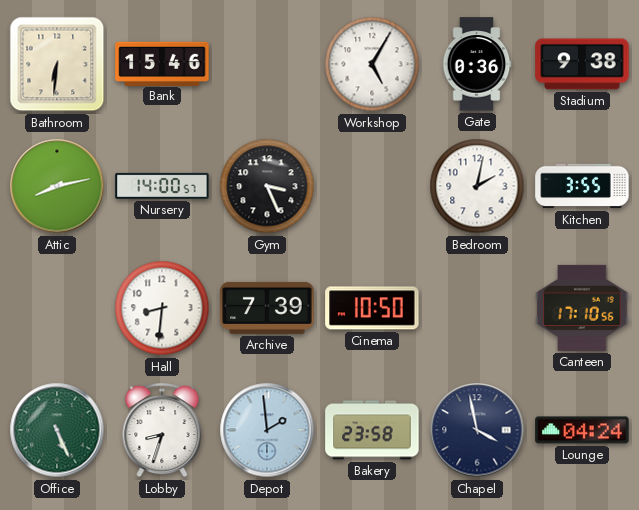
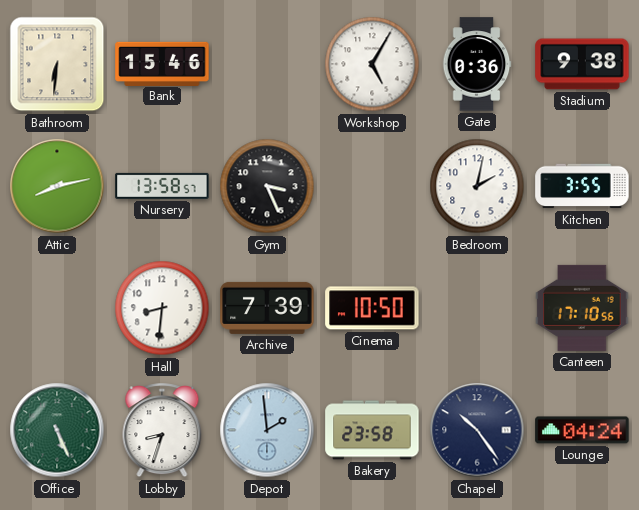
Nursery: 14:00 -> 13:58 (162, 186)
Chapel: 3:58 -> 10:24 (477, 430)
